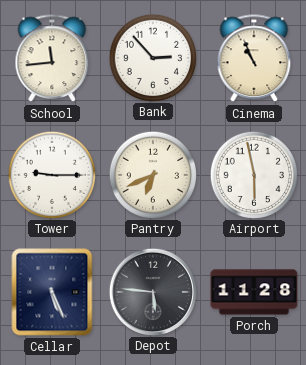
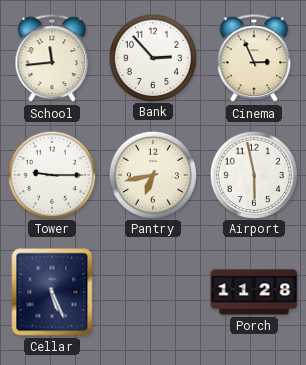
Cinema: 10:56 -> 2:56 (254, 59)
Pantry: 6:41 -> 6:43 (152, 174)
Depot: 5:46 -> none (152, 291)
